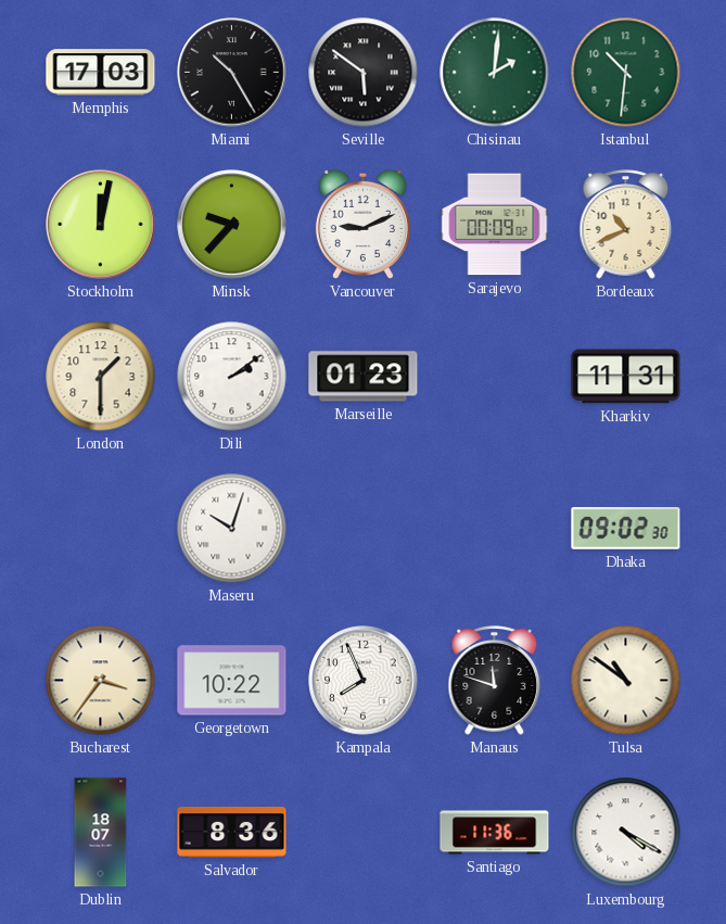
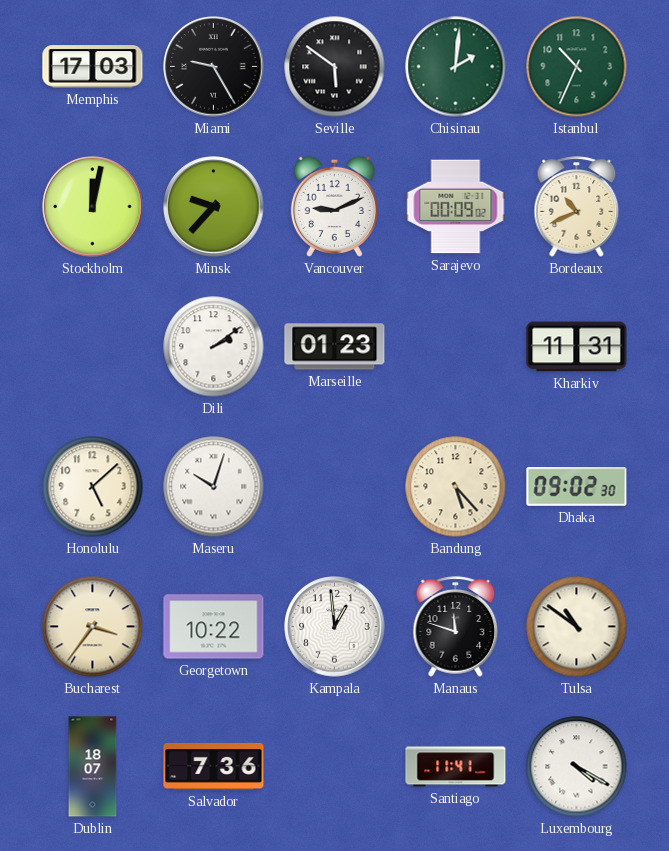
Miami: 10:25 -> 9:25 (214, 67)
Istanbul: 10:31 -> 10:34 (577, 67)
London: 1:30 -> none (101, 377)
Honolulu: none -> 5:08 (93, 487)
Bandung: none -> 5:23 (456, 487)
Kampala: 7:56 -> 12:59 (335, 627)
Salvador: 8:36 -> 7:36 (214, 766)
Santiago: 11:36 -> 11:41 (456, 767)
